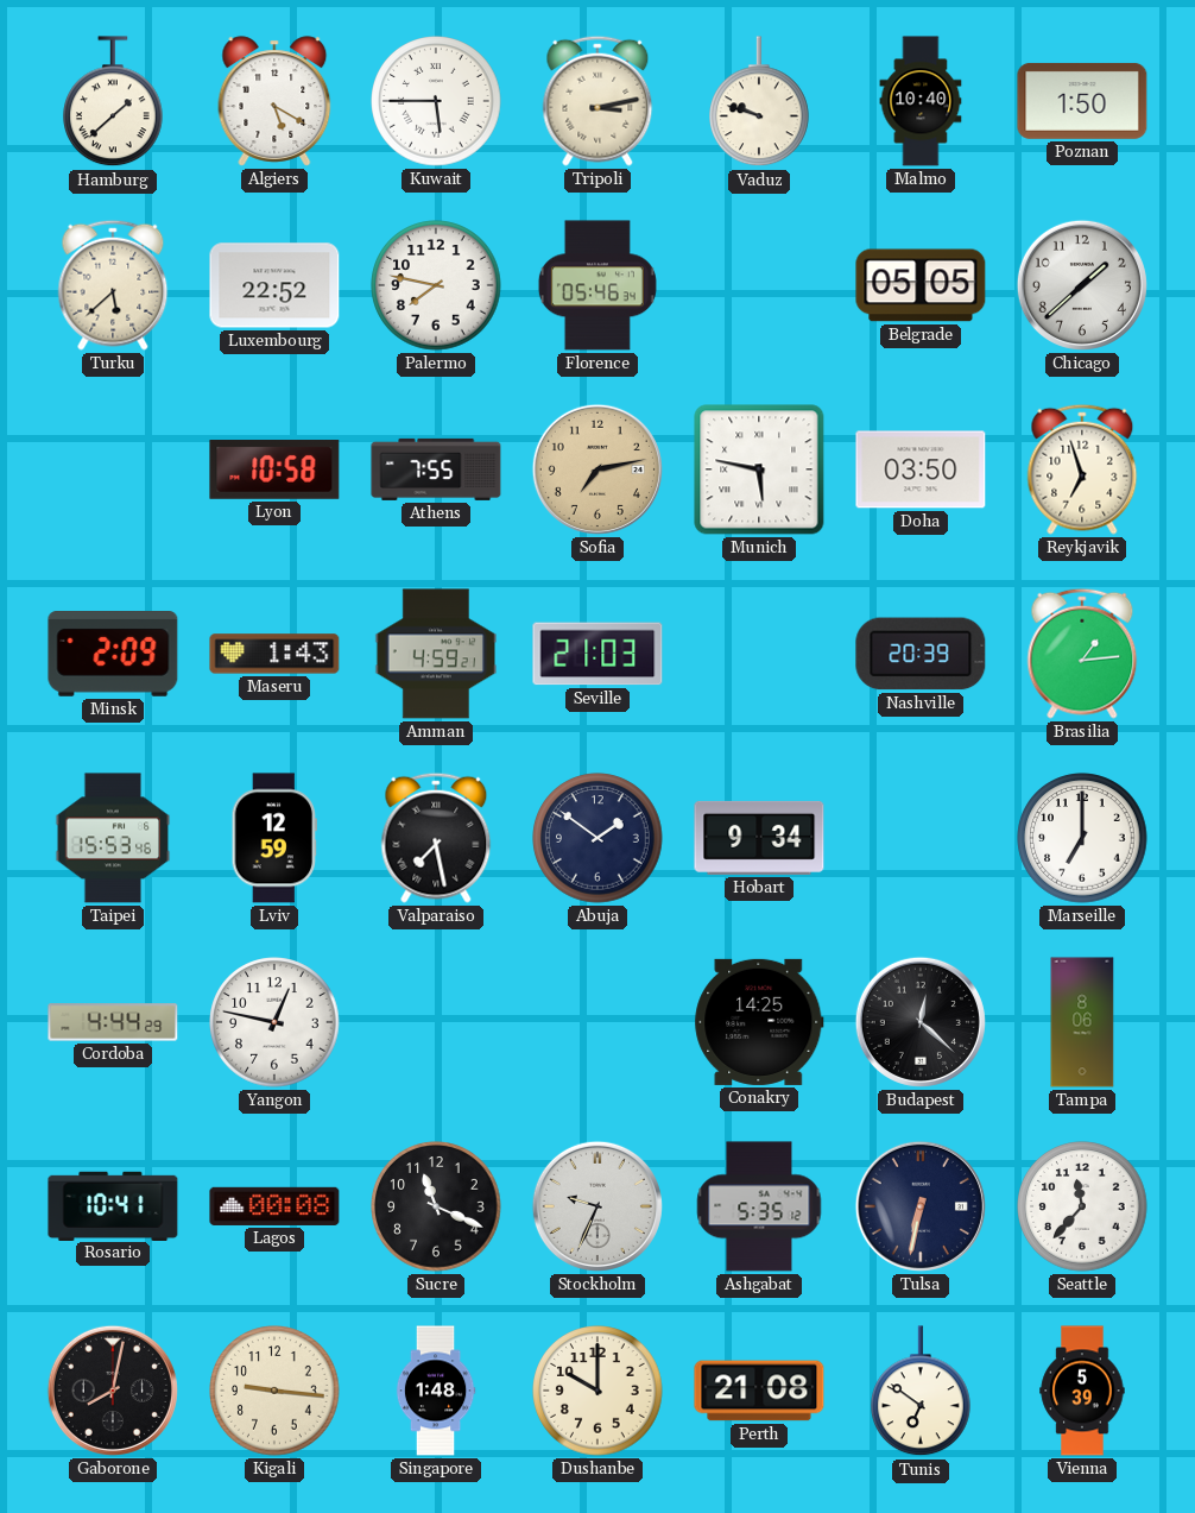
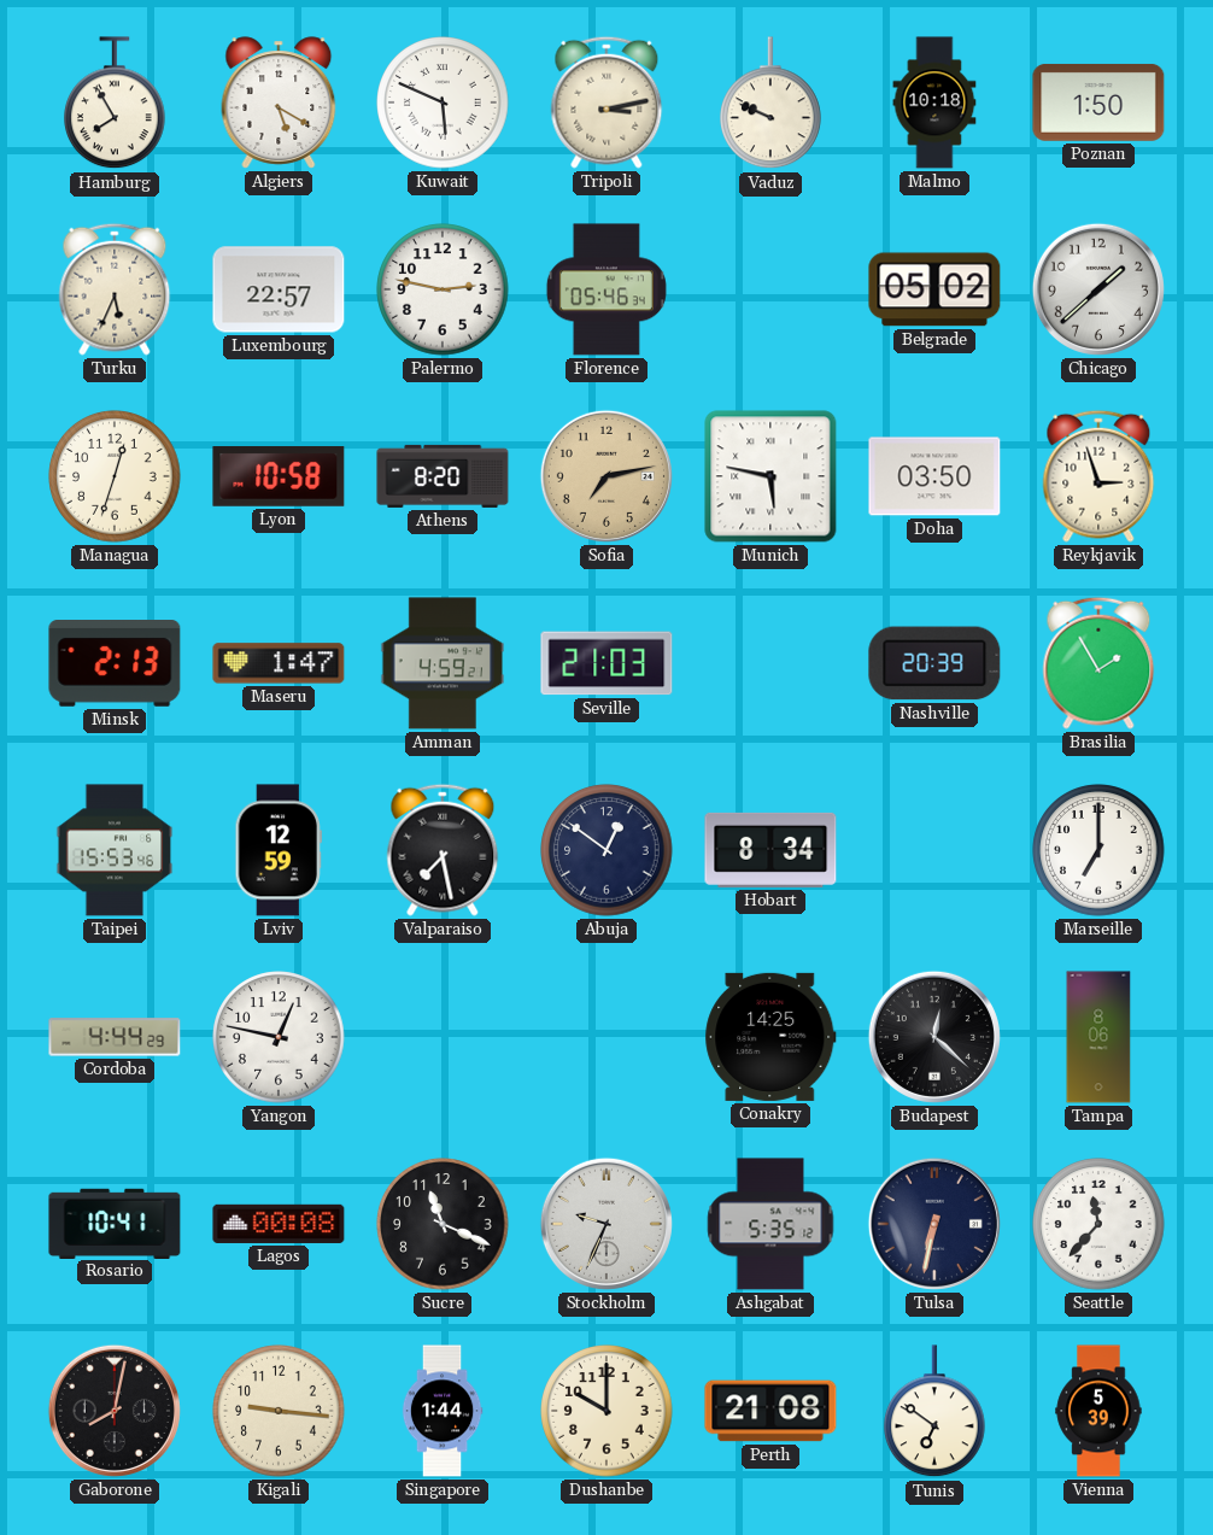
Hamburg: 1:38 -> 7:55 (116, 104)
Kuwait: 5:45 -> 5:49 (443, 102)
Vaduz: 9:48 -> 9:49 (772, 104)
Malmo: 10:40 -> 10:18 (934, 102)
Turku: 5:38 -> 5:34 (115, 289)
Luxembourg: 22:52 -> 22:57 (279, 289)
Palermo: 7:47 -> 2:47 (443, 289)
Belgrade: 05:05 -> 05:02 (934, 289)
Managua: none -> 12:33 (115, 476)
Athens: 7:55 -> 8:20 (443, 476)
Reykjavik: 6:57 -> 2:57 (1098, 476)
Minsk: 2:09 -> 2:13 (115, 664)
Maseru: 1:43 -> 1:47 (279, 663)
Brasilia: 1:14 -> 1:55 (1098, 663)
Abuja: 1:51 -> 12:51 (606, 850)
Hobart: 9:34 -> 8:34 (770, 850)
Singapore: 1:48 -> 1:44 (443, 1411)
